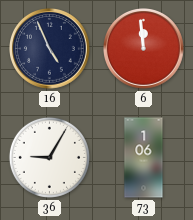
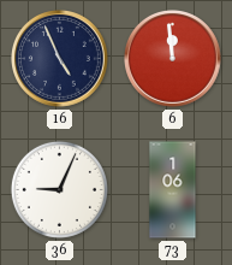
36: 9:05 -> 9:04 (59, 189)
